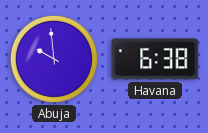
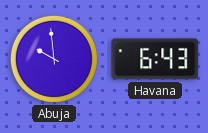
Havana: 6:38 -> 6:43 (155, 59)
